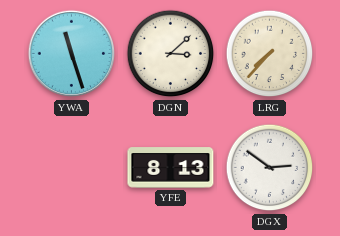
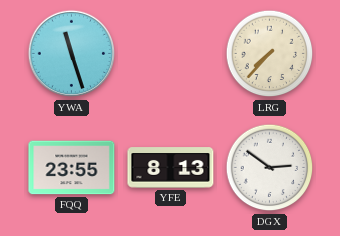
DGN: 3:08 -> none (171, 54)
FQQ: none -> 23:55 (72, 168)
